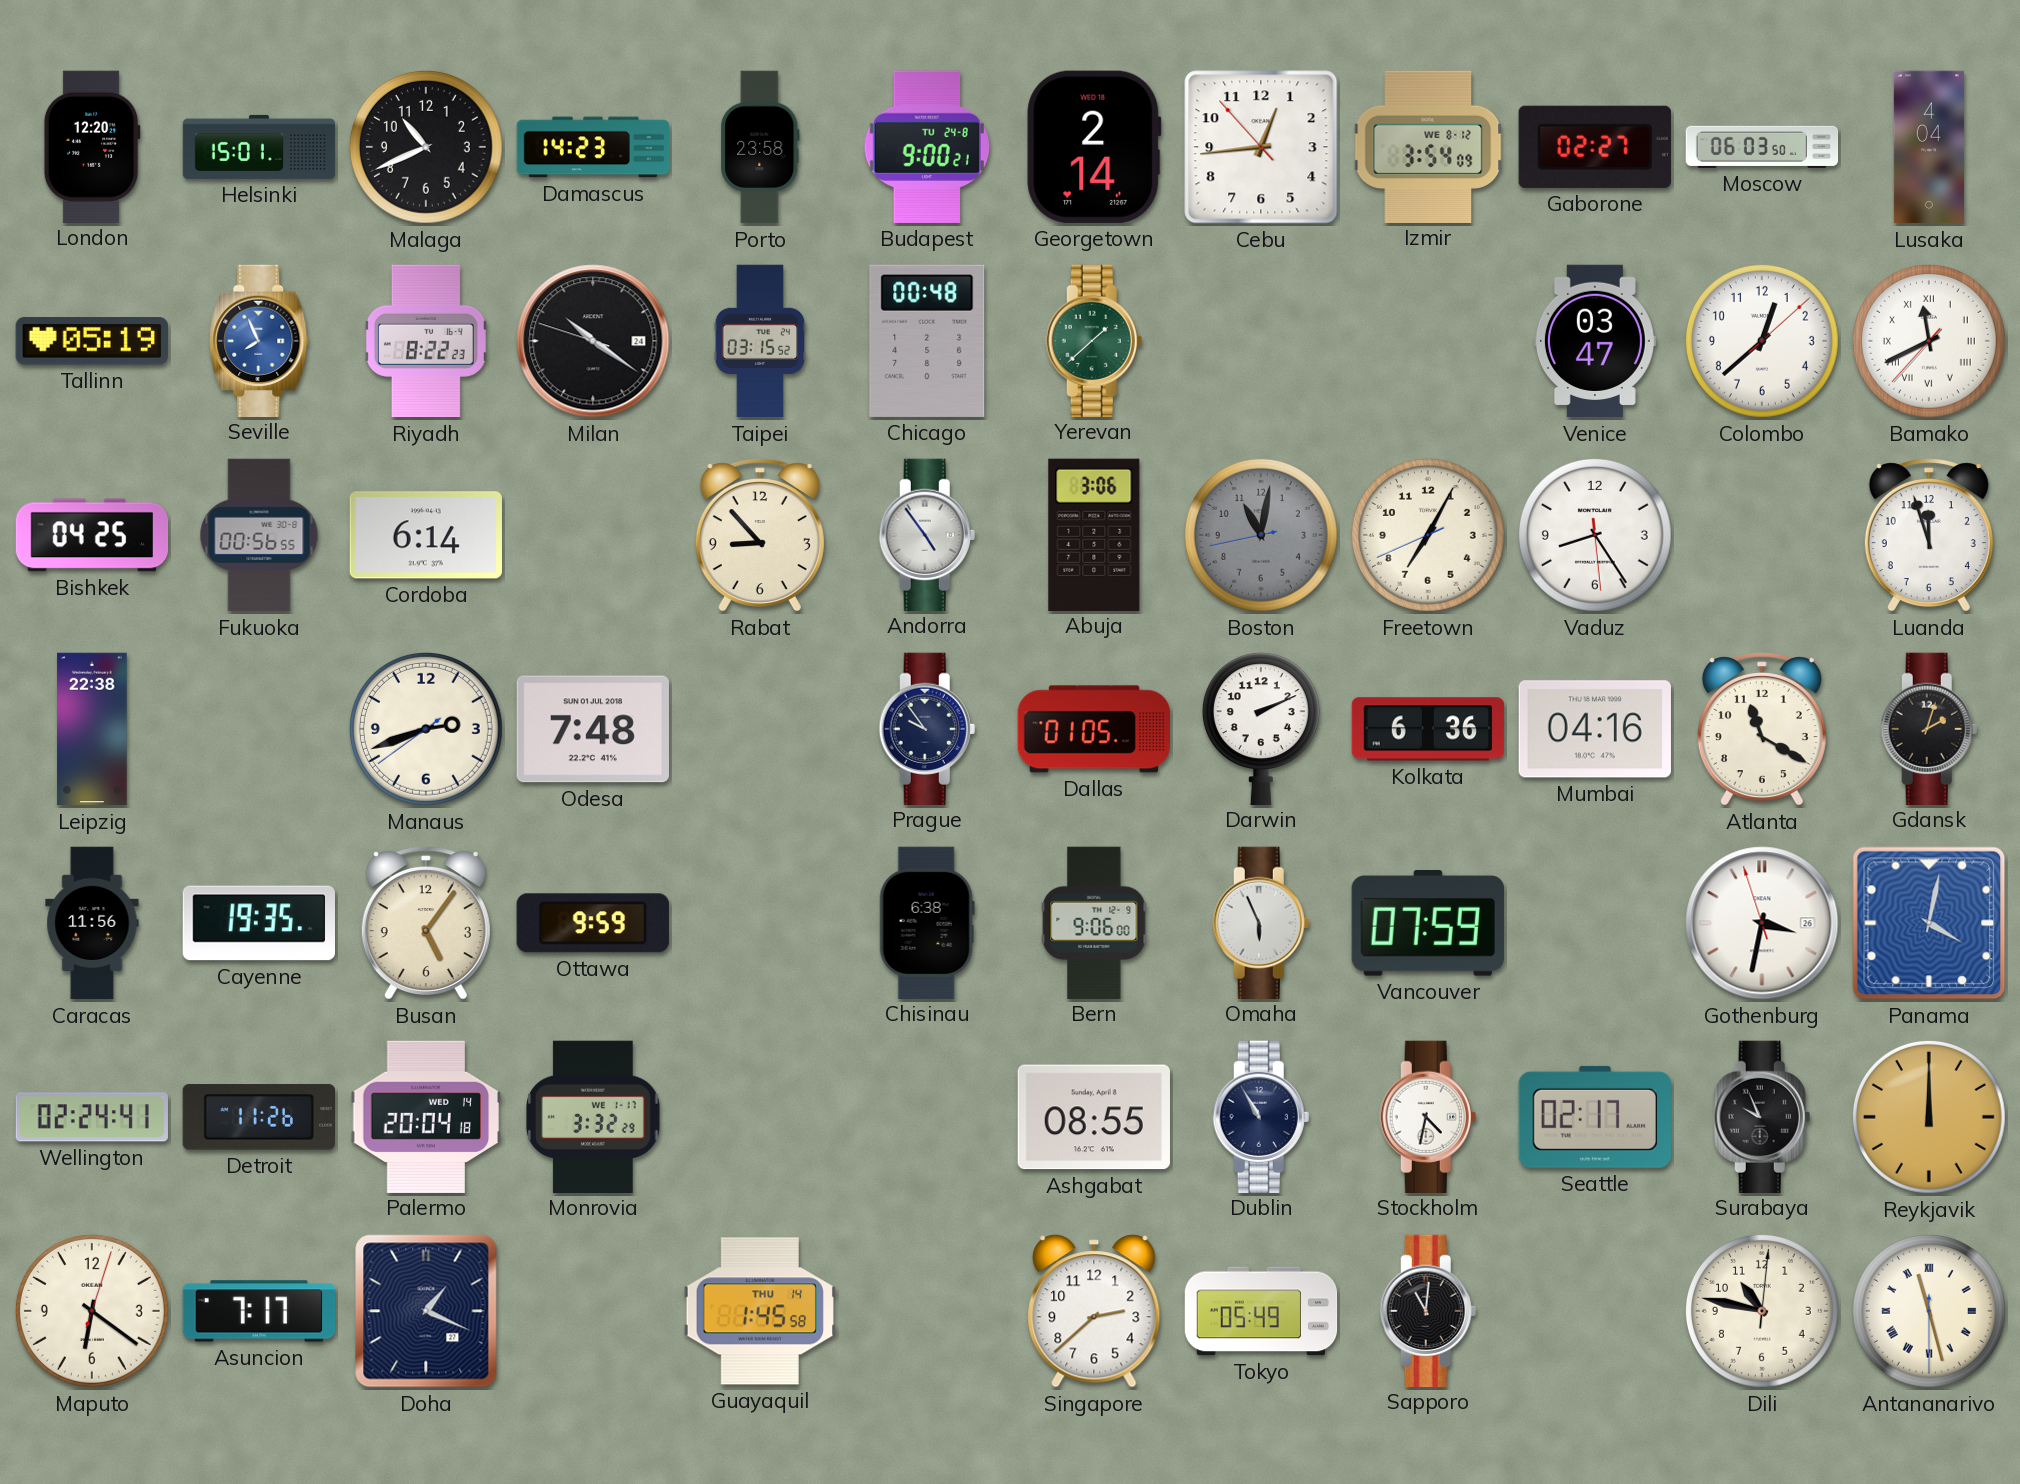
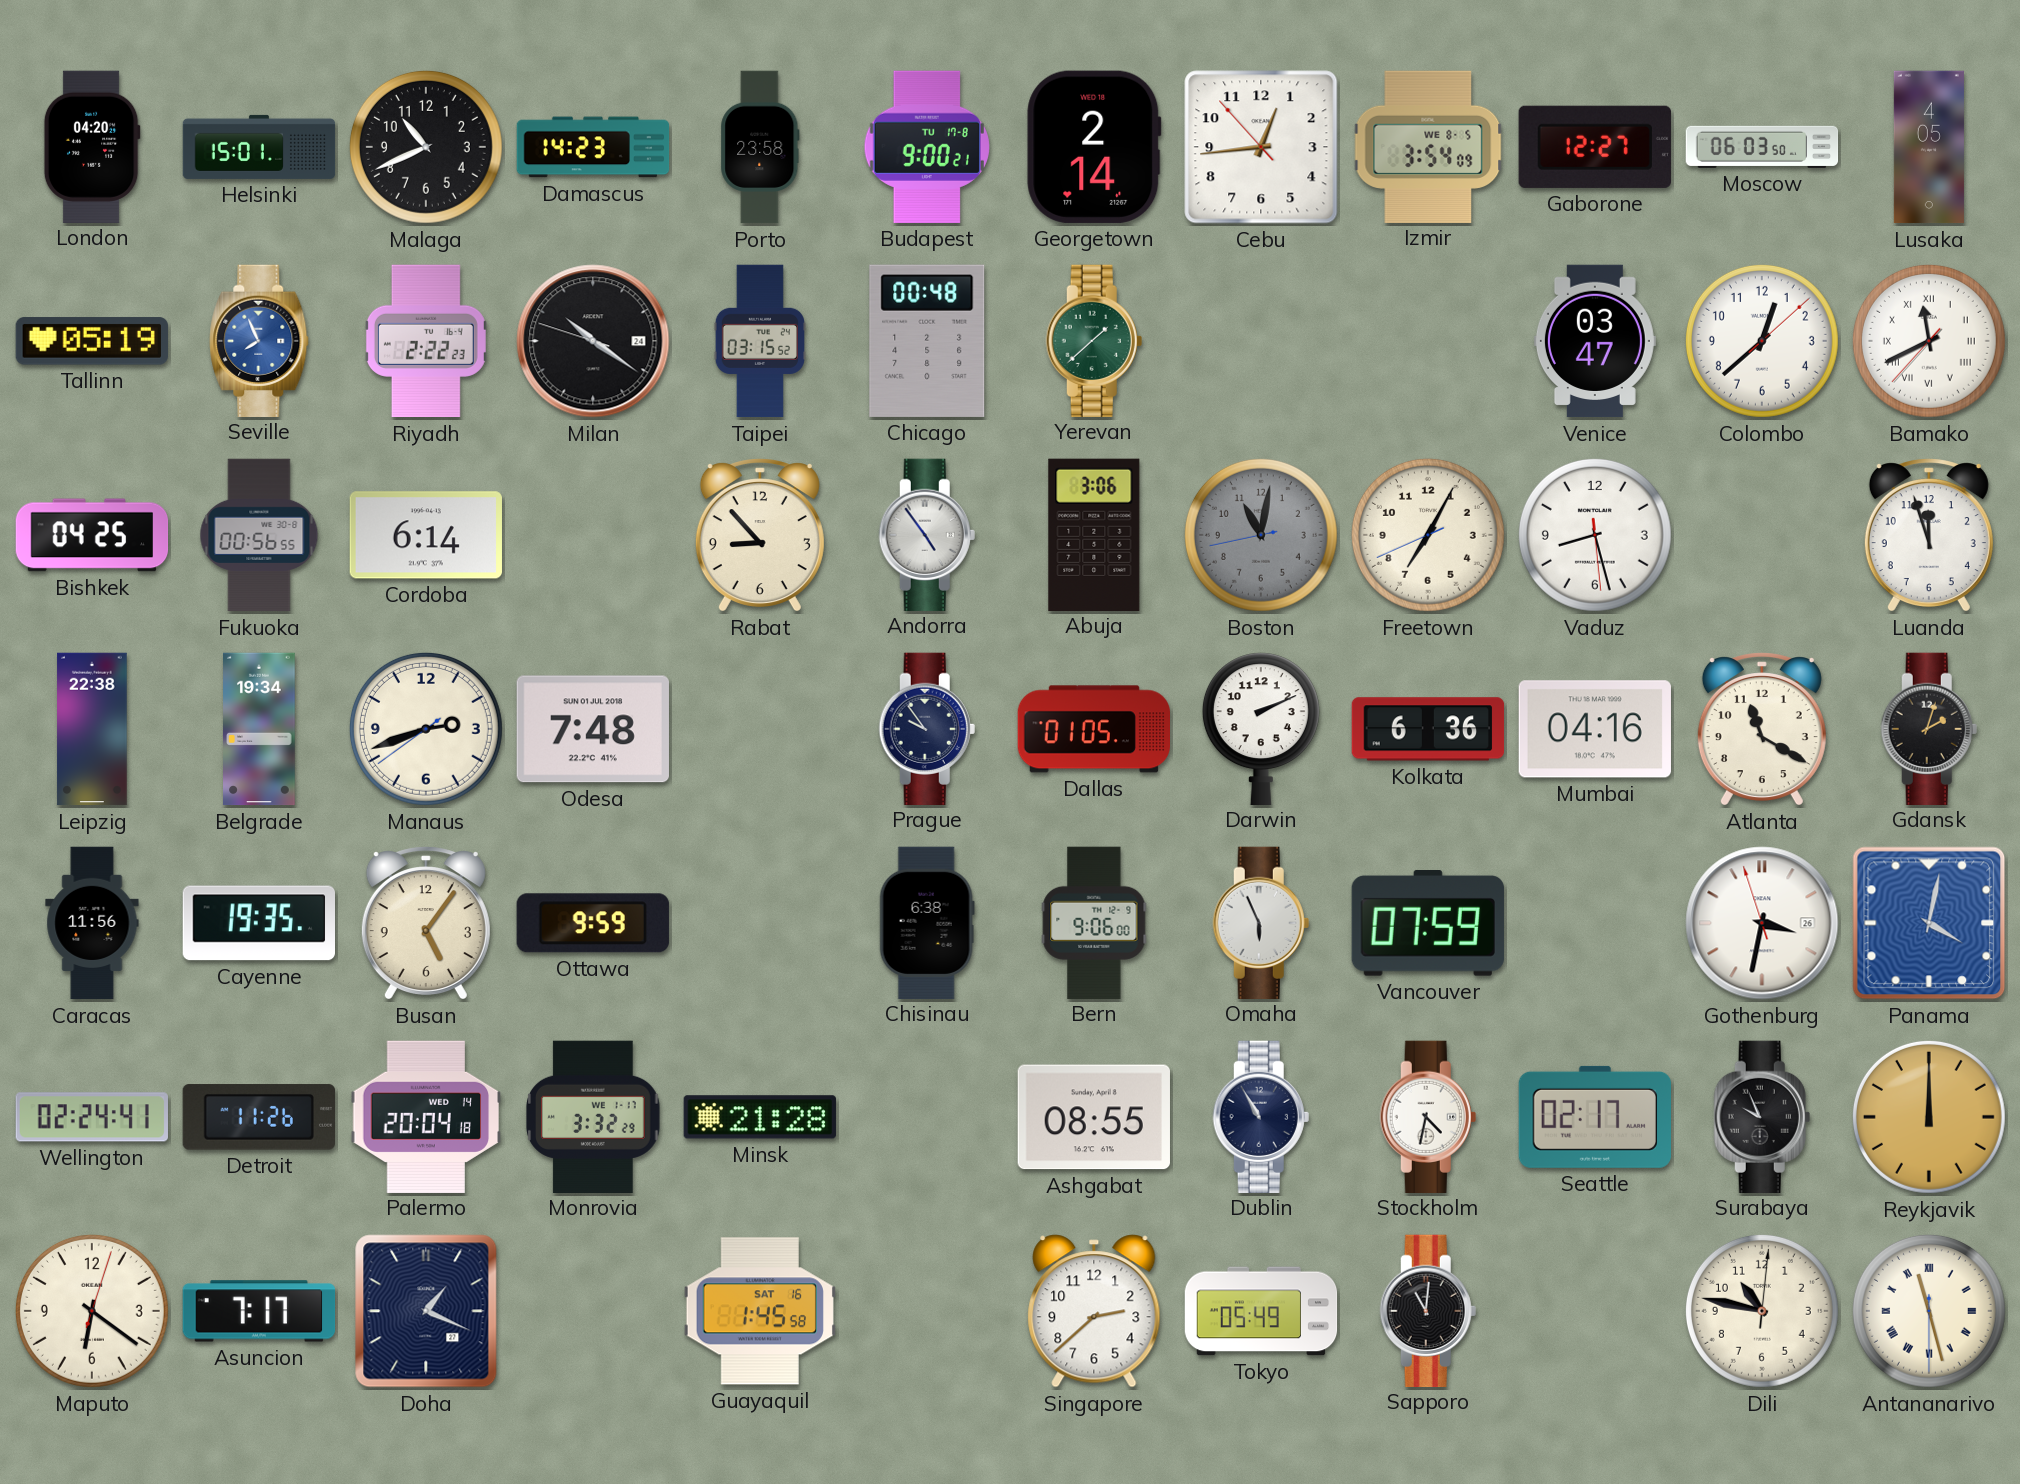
London: 12:20 -> 04:20 (92, 146)
Budapest date: TU 24-8 -> TU 17-8 (927, 147)
Izmir date: WE 8-12 -> WE 8-5 (1428, 146)
Gaborone: 02:27 -> 12:27 (1595, 147)
Lusaka: 4:04 -> 4:05 (1929, 147)
Riyadh: 8:22 -> 2:22 (426, 341)
Vaduz: 8:24 -> 8:27 (1595, 535)
Belgrade: none -> 19:34 (260, 729)
Minsk: none -> 21:28 (760, 1117)
Guayaquil date: THU 14 -> SAT 16 (759, 1311)
